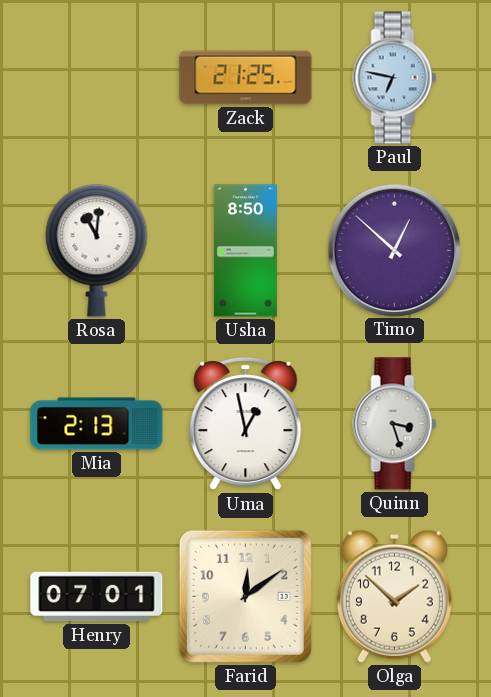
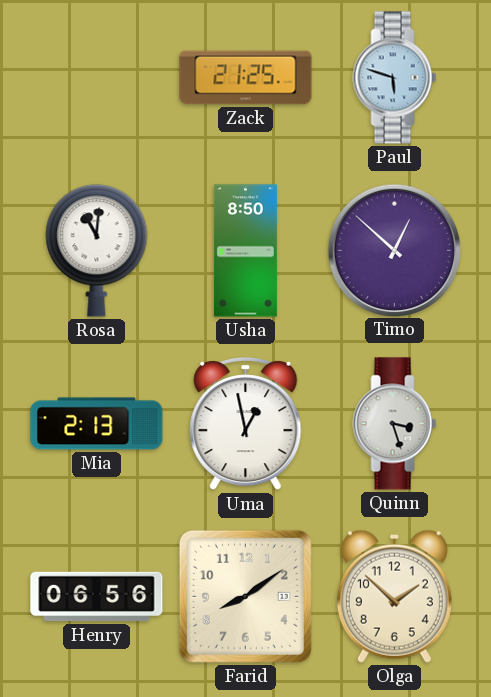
Paul: 6:47 -> 5:48 (395, 78)
Henry: 07:01 -> 06:56 (97, 597)
Farid: 12:09 -> 8:09 (245, 596)
